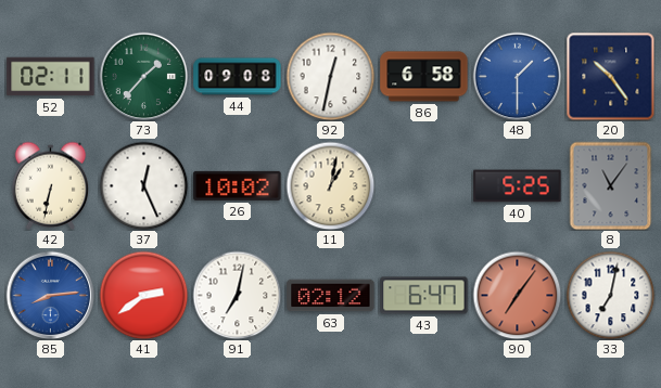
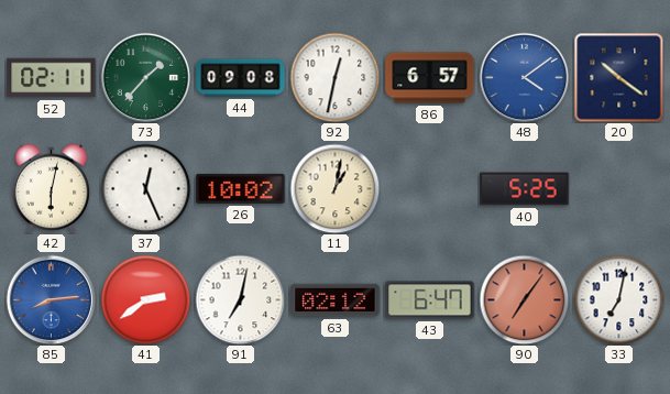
86: 6:58 -> 6:57 (430, 78)
48: 1:30 -> 4:09 (524, 77)
20: 10:24 -> 10:21 (618, 77)
42: 6:32 -> 6:02 (52, 188)
8: 11:06 -> none (611, 185)
